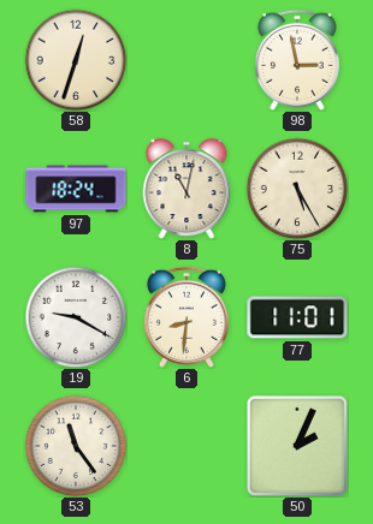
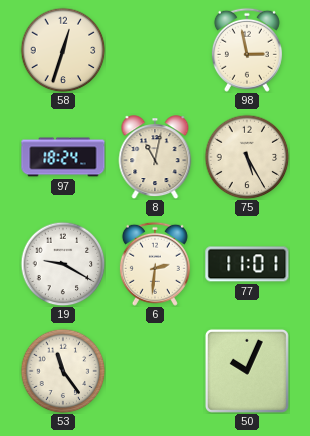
6: 8:31 -> 2:31 (155, 264)
50: 2:04 -> 10:04 (247, 371)
